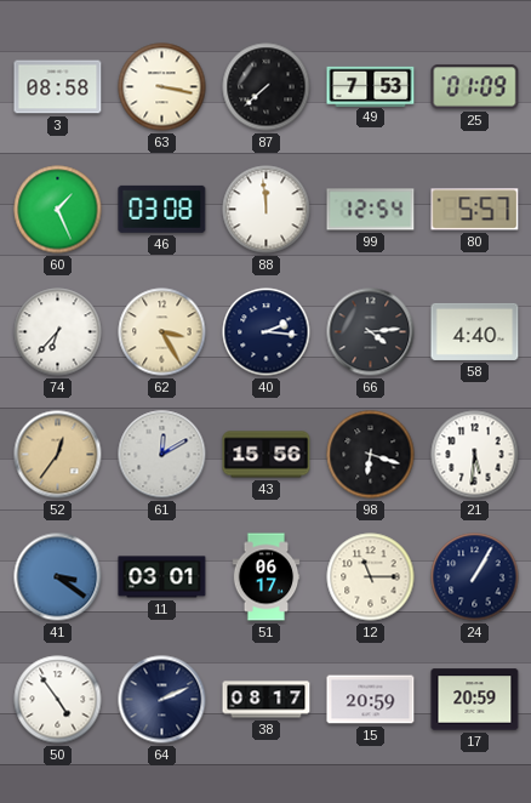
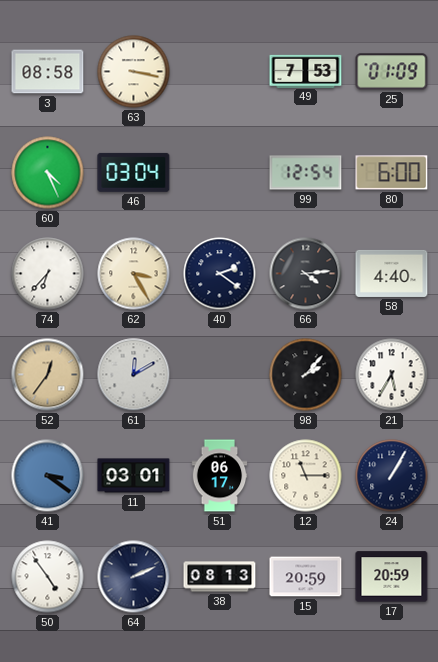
87: 7:38 -> none (267, 87)
60: 1:26 -> 4:26 (48, 173)
46: 03:08 -> 03:04 (134, 172)
88: 11:59 -> none (267, 210)
80: 5:57 -> 6:00 (392, 173)
40: 2:16 -> 2:21 (220, 274)
43: 15:56 -> none (267, 455)
98: 6:18 -> 2:07 (306, 375)
21: 5:31 -> 5:35 (392, 375)
38: 08:17 -> 08:13 (220, 577)
